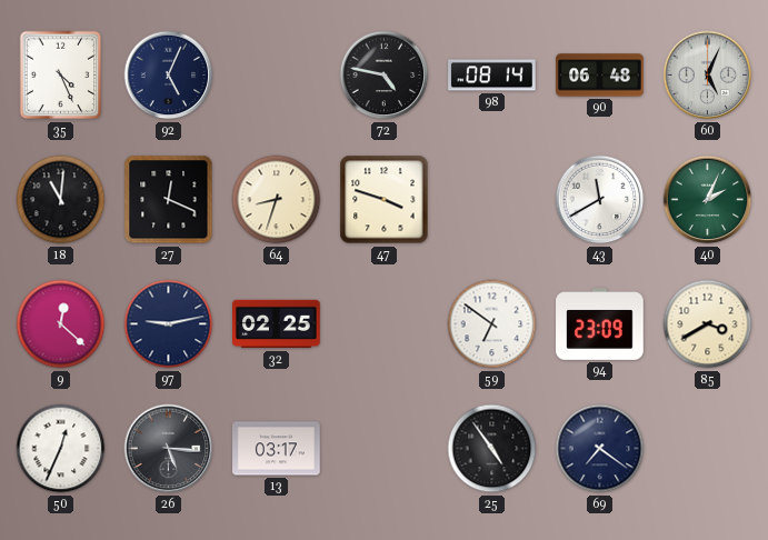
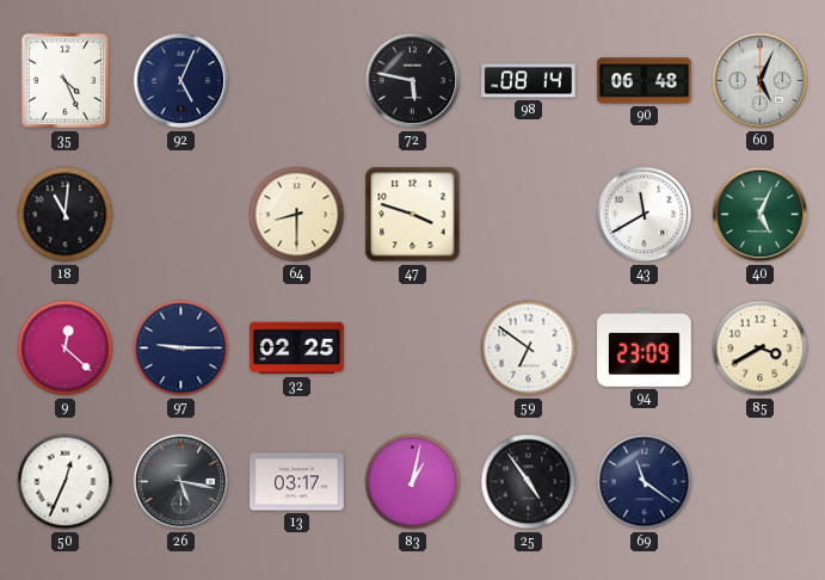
72: 4:47 -> 5:47 (413, 81)
27: 12:19 -> none (169, 200)
64: 8:33 -> 8:30 (297, 215)
40: 2:04 -> 5:04 (761, 215)
97: 9:13 -> 9:15 (181, 348)
26: 5:16 -> 5:17 (181, 482)
83: none -> 1:02 (413, 482)
69: 7:21 -> 11:21 (645, 482)
